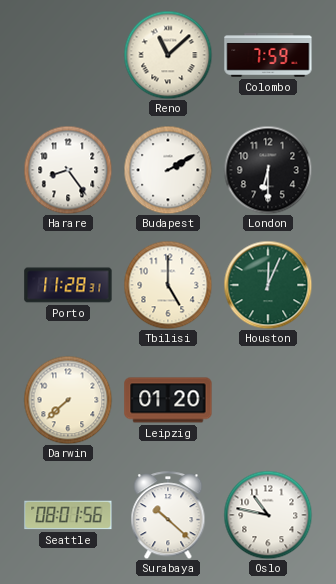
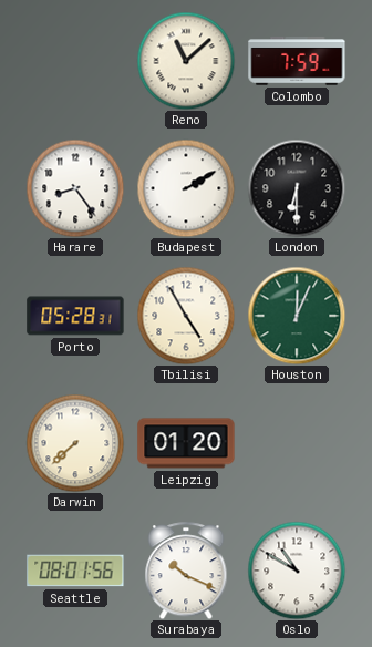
Porto: 11:28 -> 05:28 (75, 316)
Tbilisi: 5:00 -> 4:55 (186, 316)
Surabaya: 10:22 -> 10:19 (186, 571)
Oslo: 10:47 -> 10:50 (297, 571)
